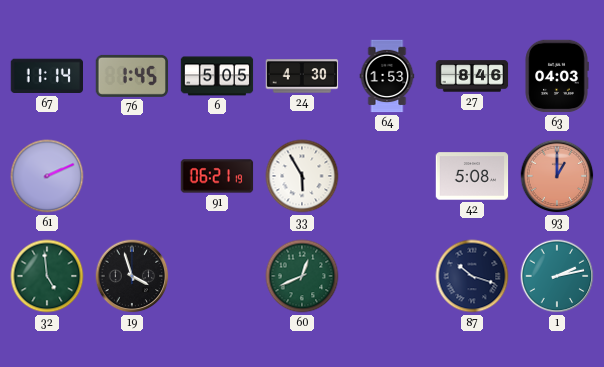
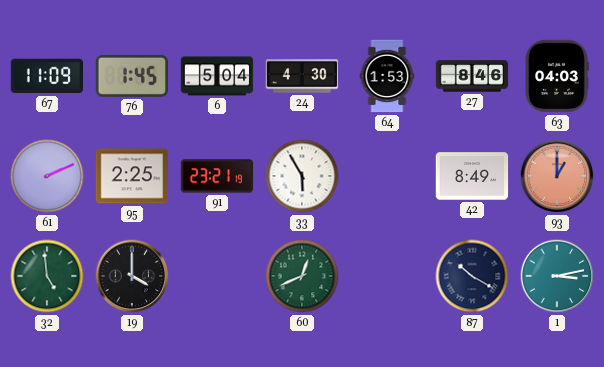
67: 11:14 -> 11:09 (46, 76)
6: 5:05 -> 5:04 (217, 76)
95: none -> 2:25 (132, 176)
91: 06:21 -> 23:21 (217, 176)
42: 5:08 -> 8:49 (472, 176)
19: 3:57 -> 4:00 (132, 276)
87: 10:18 -> 10:20 (472, 276)
1: 2:13 -> 3:13 (557, 276)
